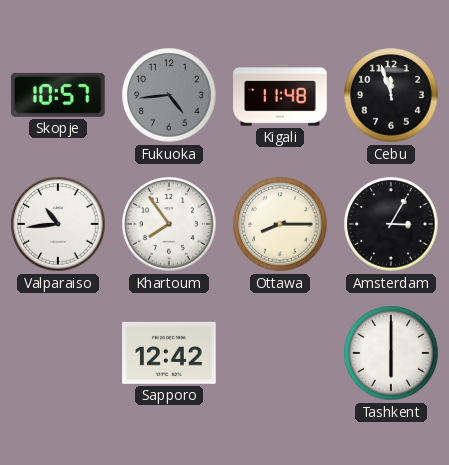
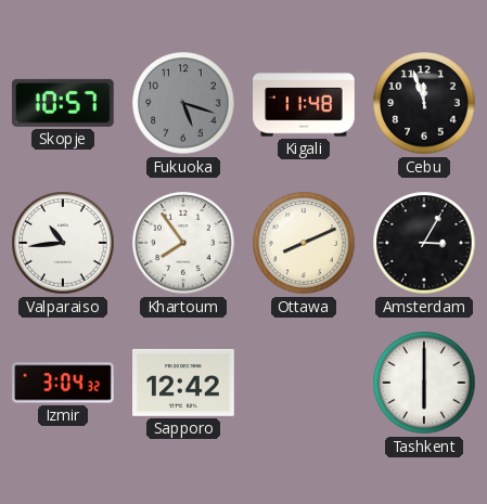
Fukuoka: 4:44 -> 5:18 (183, 103)
Ottawa: 8:15 -> 8:11 (304, 243)
Izmir: none -> 3:04 (63, 383)
